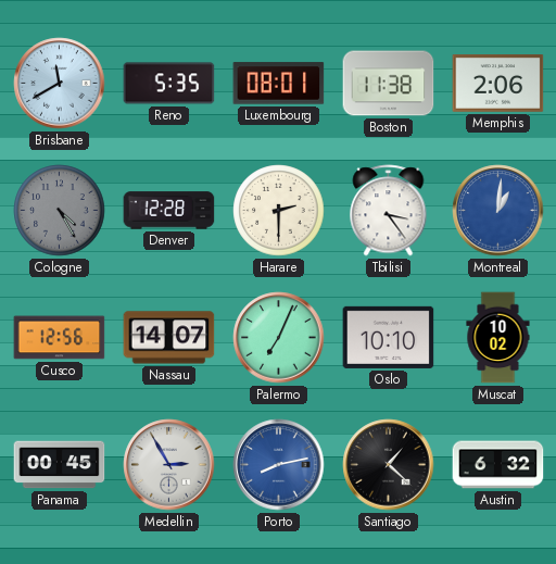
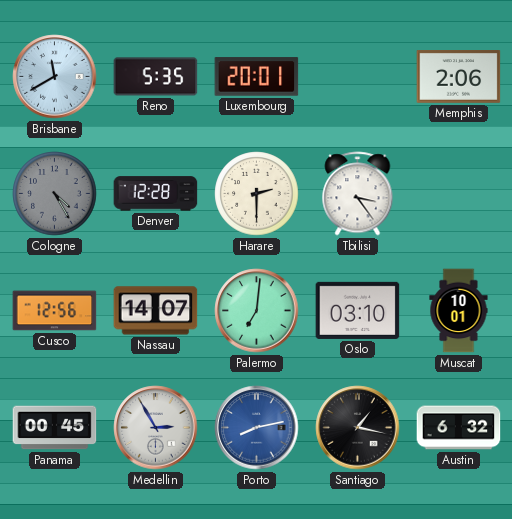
Luxembourg: 08:01 -> 20:01 (257, 77)
Boston: 11:38 -> none (389, 84)
Montreal: 1:01 -> none (498, 211)
Palermo: 7:04 -> 7:01 (257, 311)
Oslo: 10:10 -> 03:10 (358, 310)
Muscat: 10:02 -> 10:01 (459, 311)
Santiago: 1:22 -> 1:17 (358, 428)
